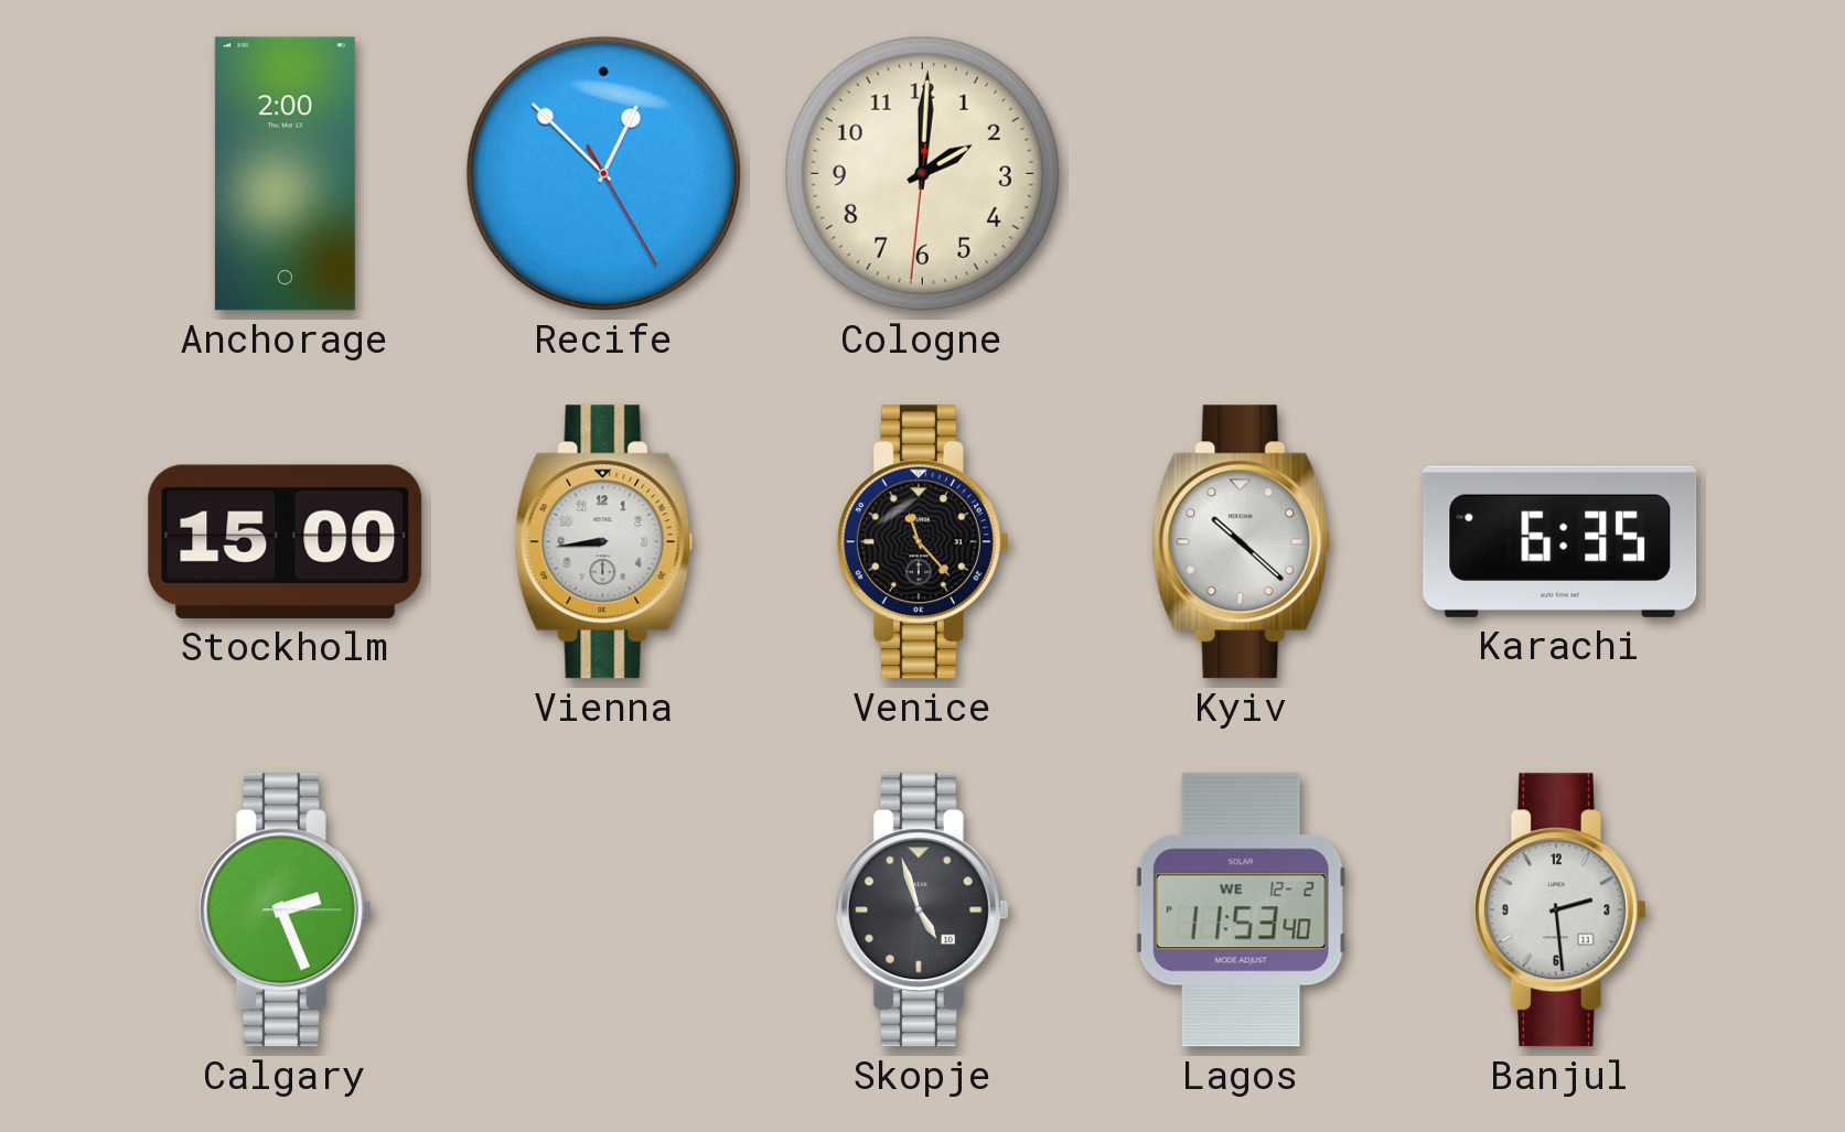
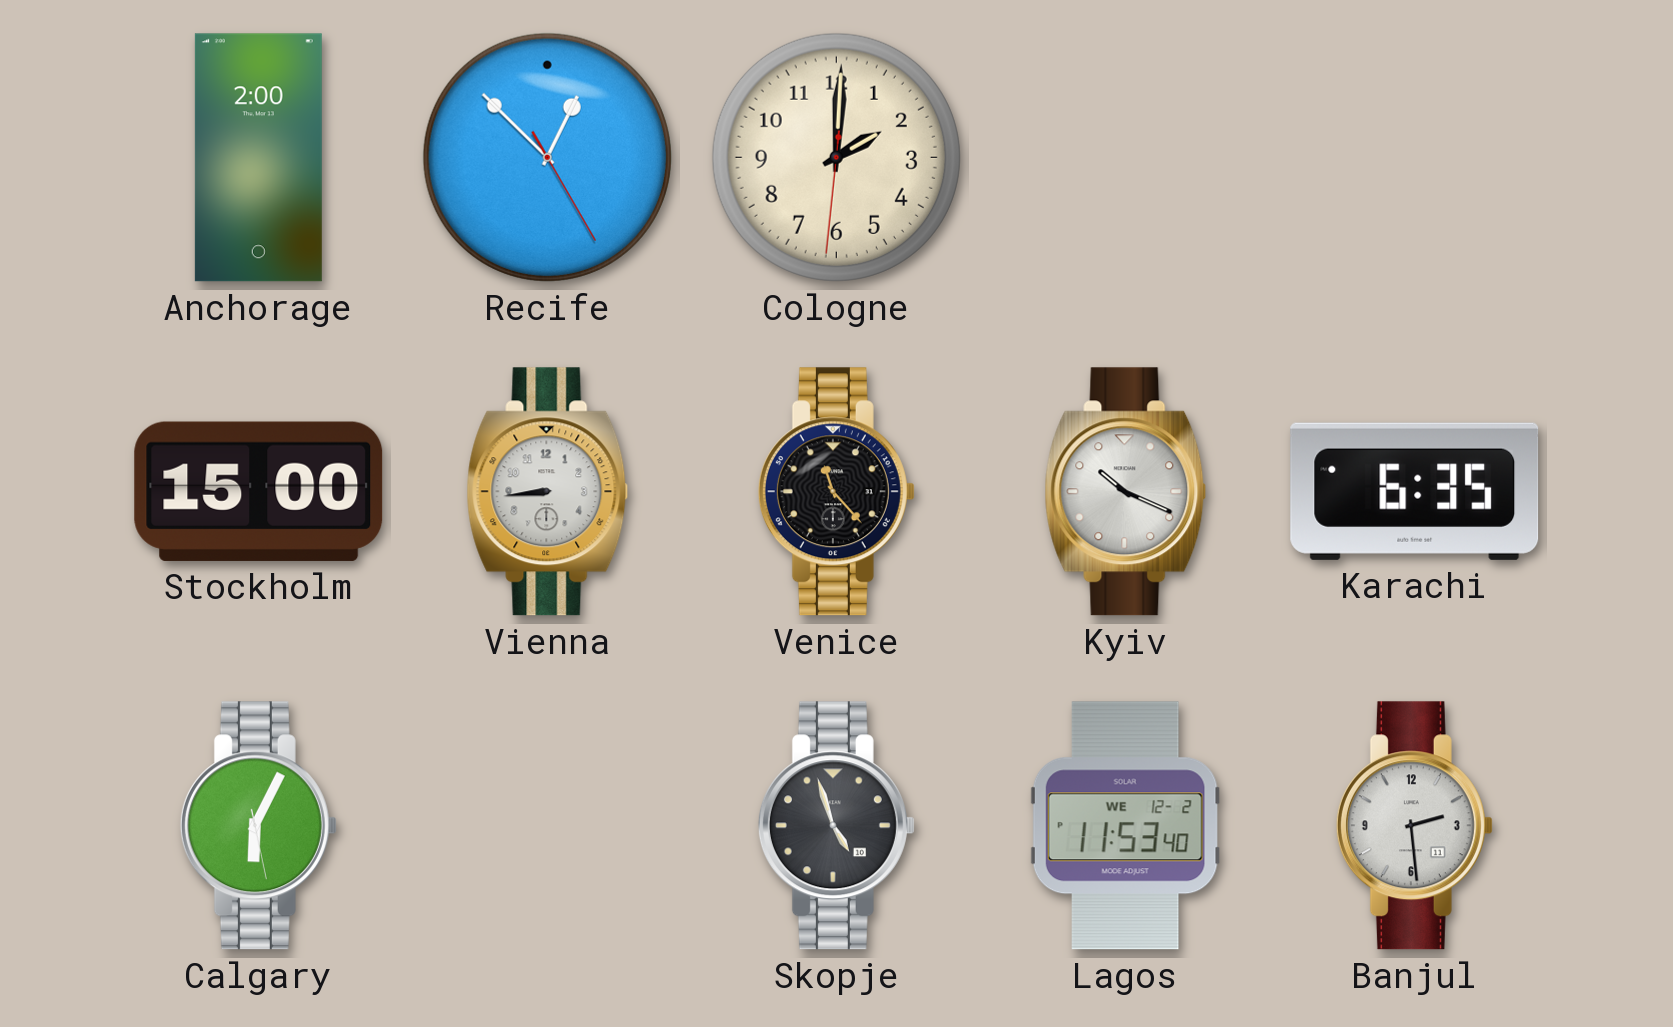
Kyiv: 10:22 -> 10:19 (1126, 492)
Calgary: 2:26 -> 6:04 (258, 826)
